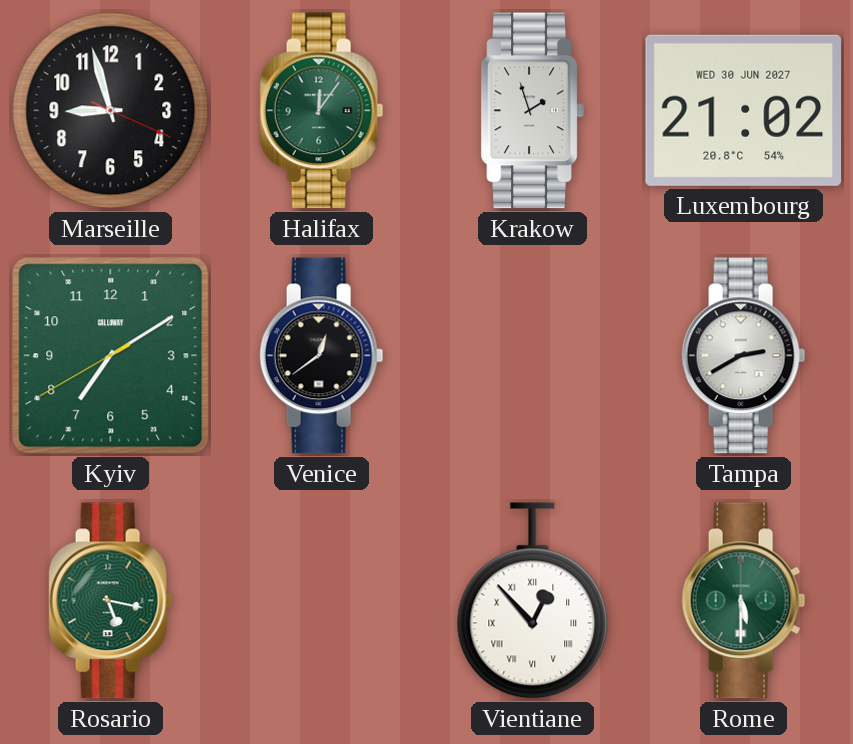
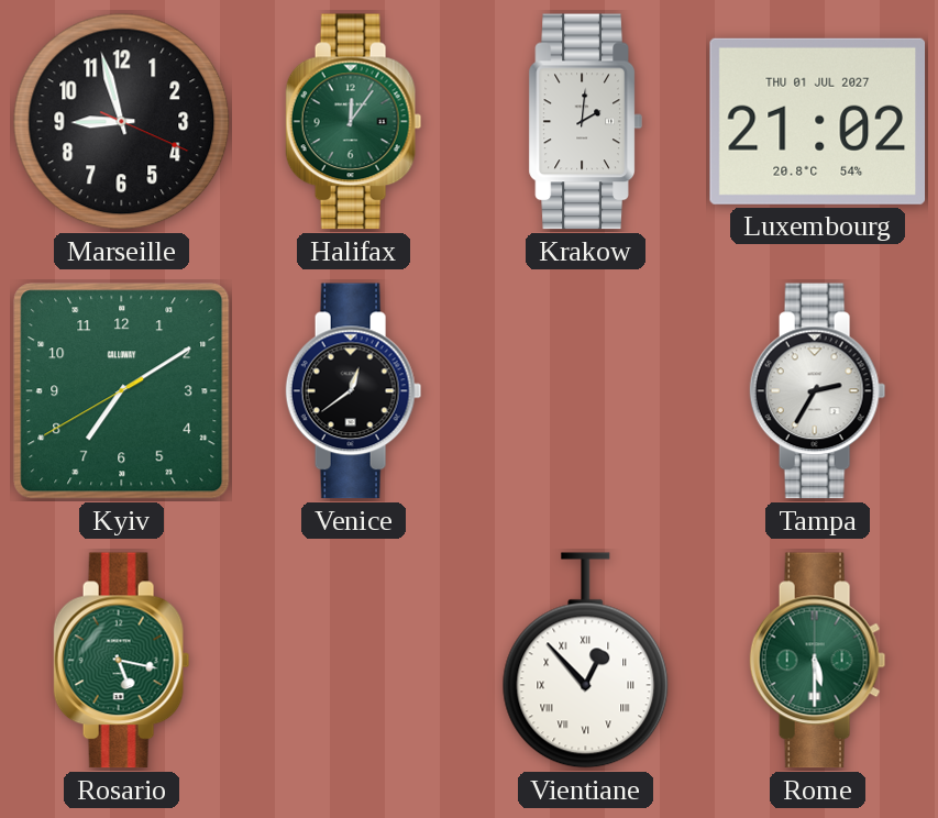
Krakow: 1:57 -> 2:01 (585, 122)
Luxembourg date: WED 30 JUN 2027 -> THU 01 JUL 2027 (818, 121)
Tampa: 2:40 -> 2:35 (818, 391)
